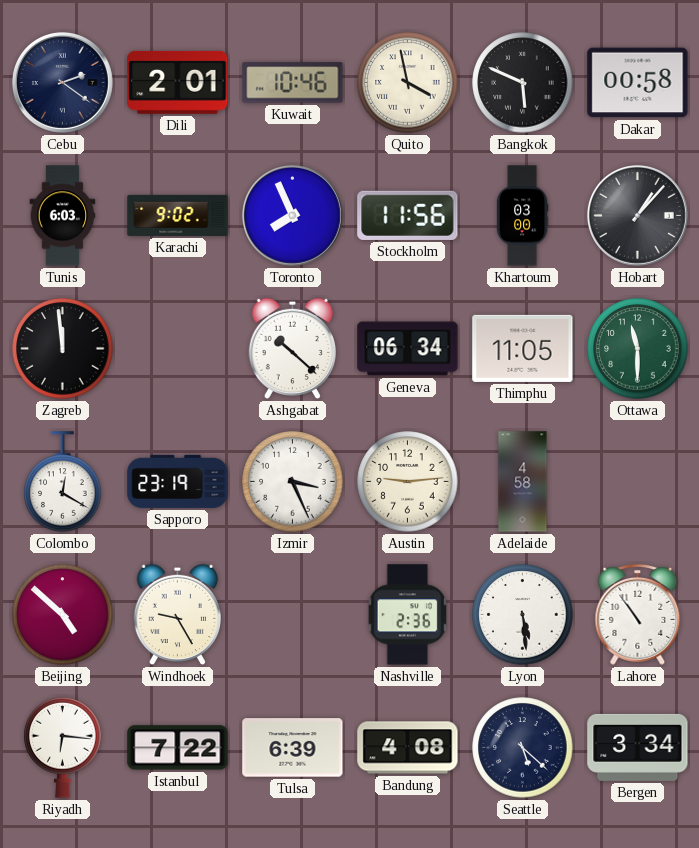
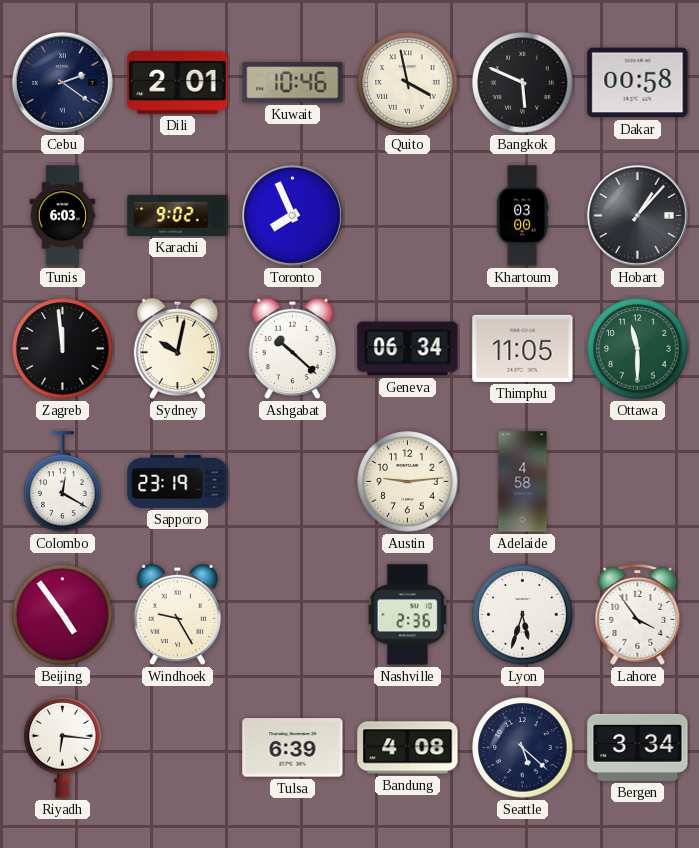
Stockholm: 11:56 -> none (408, 215)
Sydney: none -> 10:02 (177, 349)
Izmir: 3:26 -> none (293, 482)
Beijing: 4:52 -> 4:54 (63, 615)
Lyon: 5:29 -> 5:33 (523, 615)
Lahore: 10:54 -> 3:54 (638, 614)
Istanbul: 7:22 -> none (178, 748)
